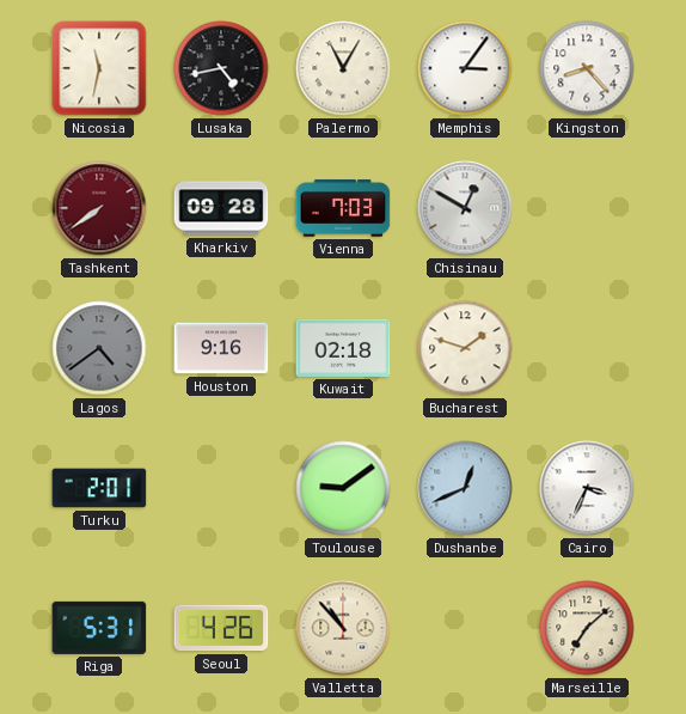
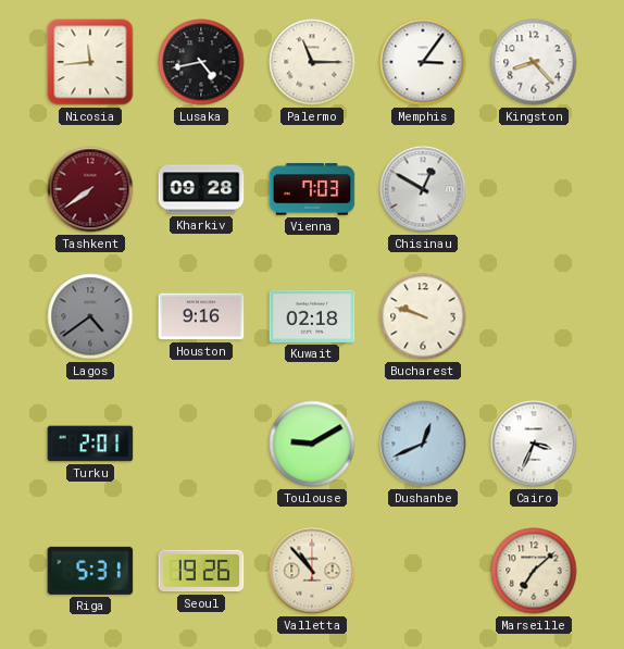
Nicosia: 11:32 -> 11:44 (90, 62)
Palermo: 11:05 -> 11:15 (312, 62)
Bucharest: 1:48 -> 9:48 (423, 316)
Toulouse: 9:09 -> 9:10 (312, 444)
Seoul: 4:26 -> 19:26 (201, 571)
